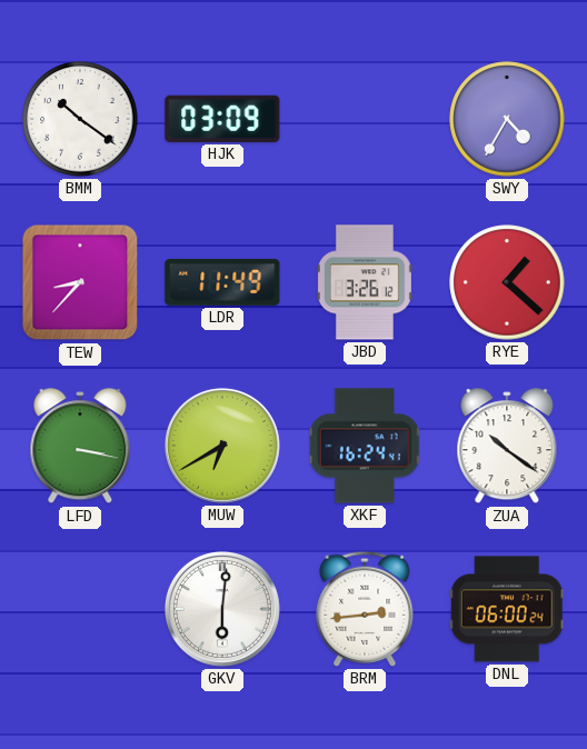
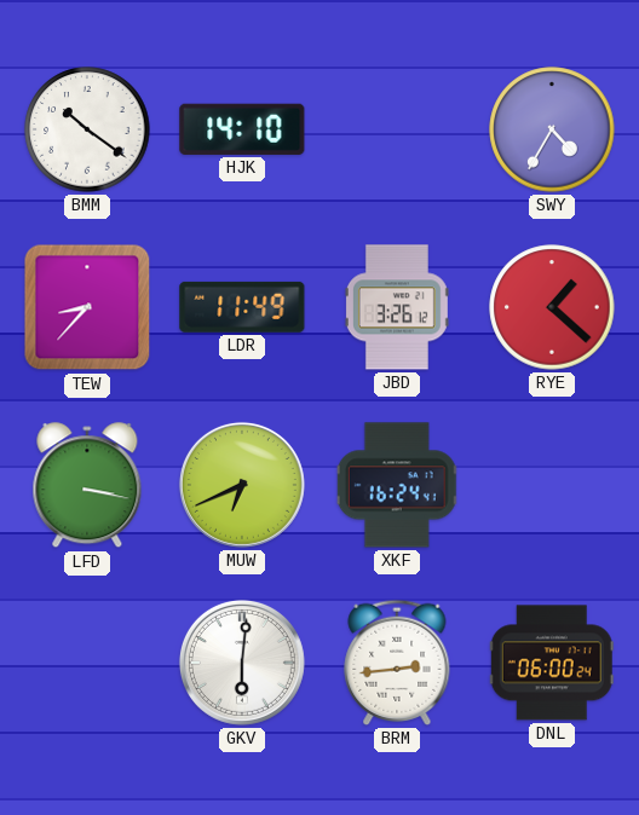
HJK: 03:09 -> 14:10 (242, 129)
MUW: 6:40 -> 6:41 (242, 485)
ZUA: 10:21 -> none (507, 447)
